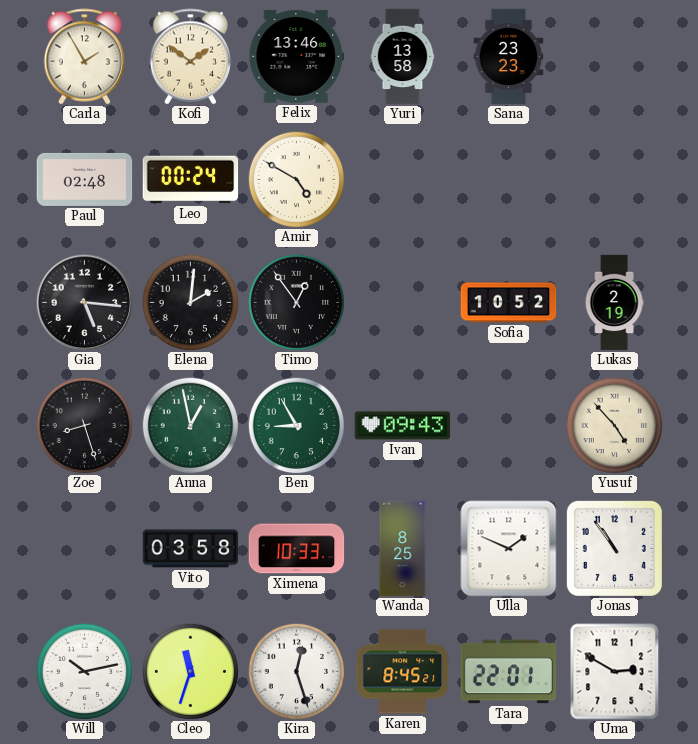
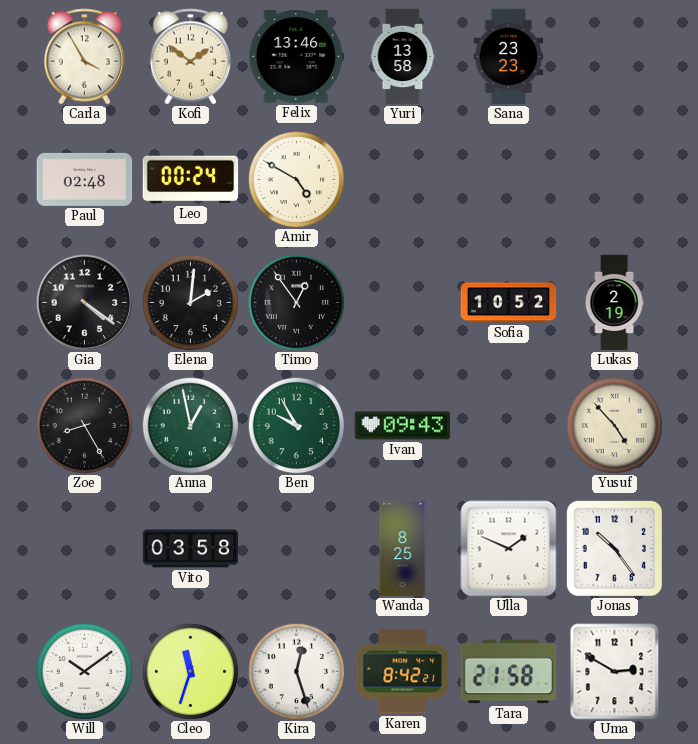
Carla: 1:55 -> 3:55 (85, 57)
Gia: 5:16 -> 4:21 (85, 303)
Zoe: 8:27 -> 8:25 (84, 425)
Ben: 8:55 -> 9:55 (296, 425)
Ximena: 10:33 -> none (297, 549)
Jonas: 10:54 -> 10:24 (614, 548)
Will: 10:13 -> 10:09 (84, 671)
Karen: 8:45 -> 8:42 (403, 672)
Tara: 22:01 -> 21:58 (509, 672)
